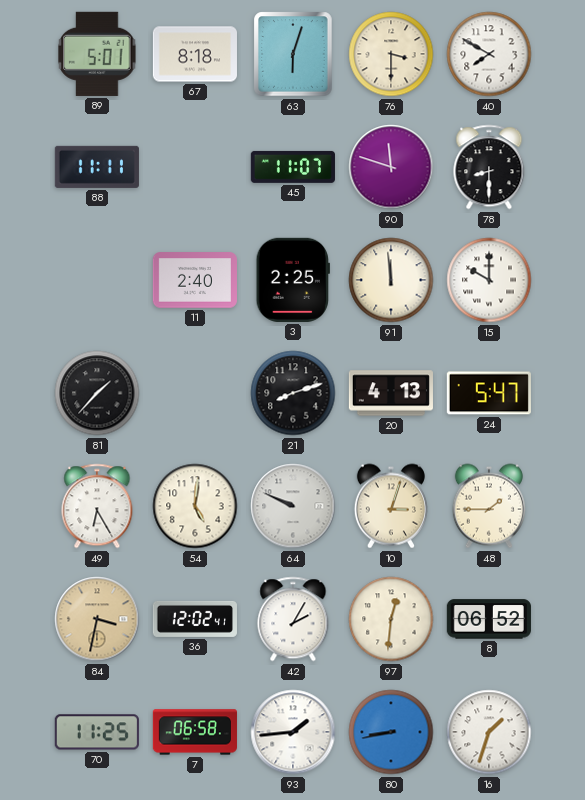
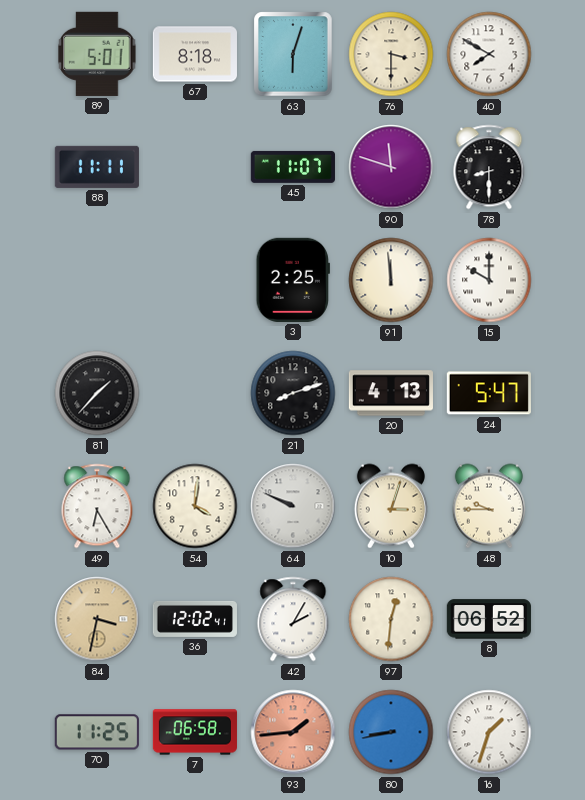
11: 2:40 -> none (195, 280)
54: 5:01 -> 4:01 (195, 506)
48: 1:45 -> 9:45 (489, 506)
93 dial: white -> salmon (293, 732)
